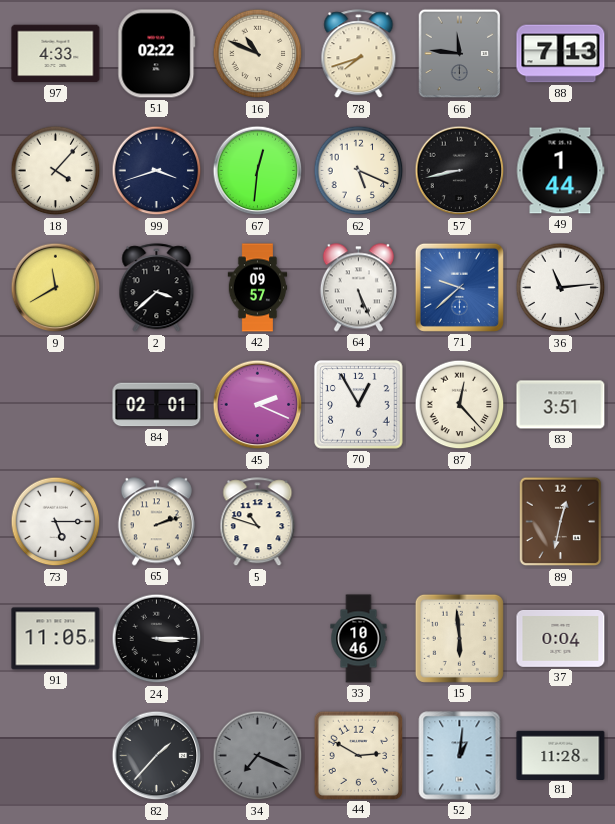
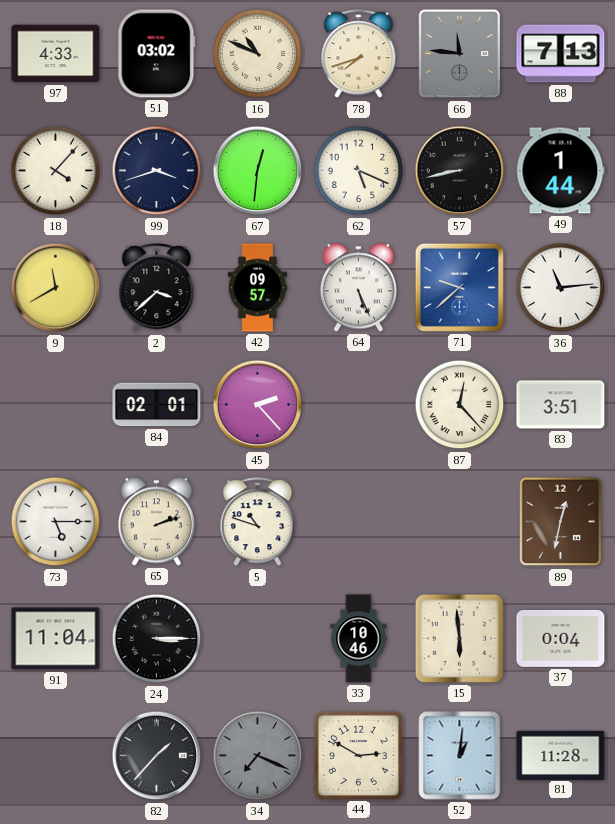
51: 02:22 -> 03:02 (157, 54)
45: 2:19 -> 2:23 (258, 405)
70: 12:55 -> none (359, 405)
91: 11:05 -> 11:04 (56, 639)
